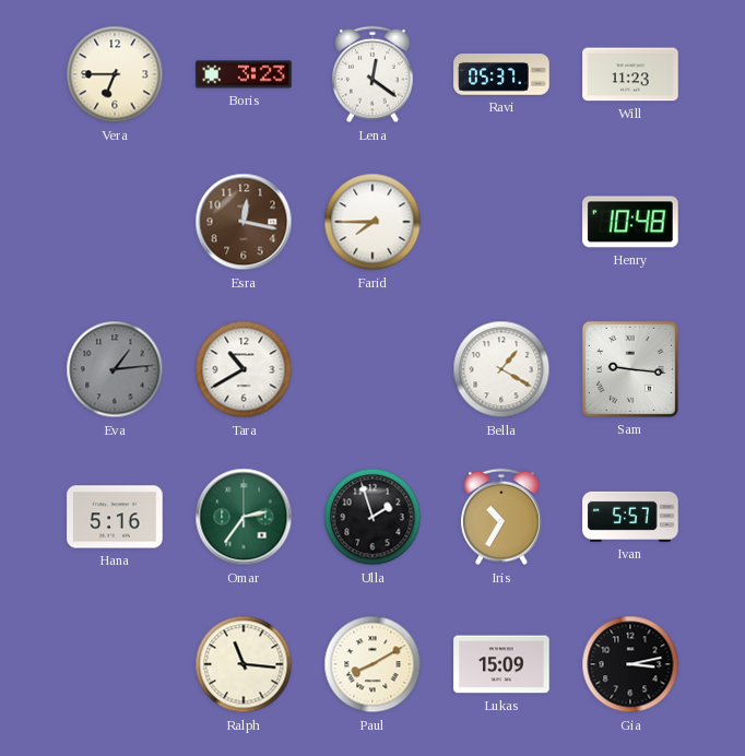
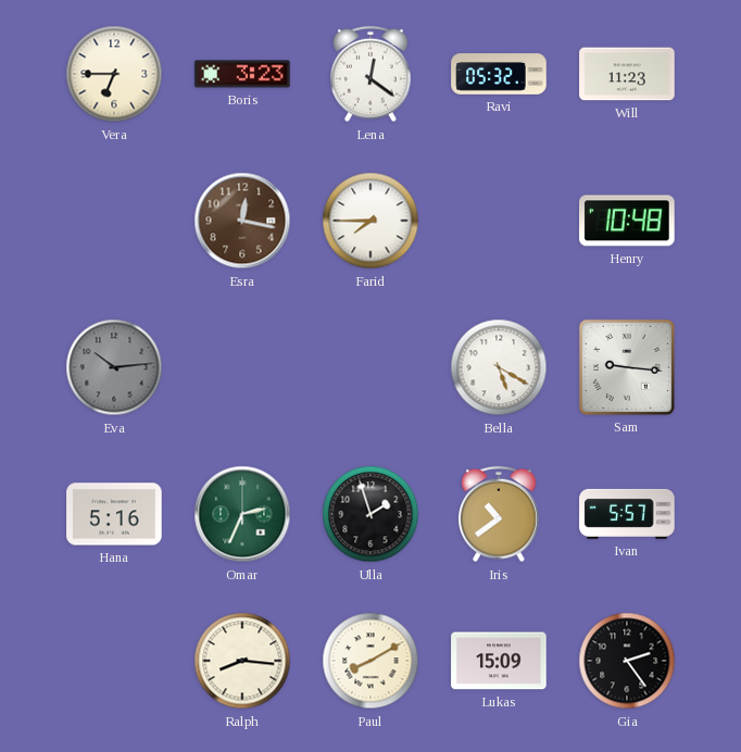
Ravi: 05:37 -> 05:32 (499, 74)
Eva: 1:14 -> 10:14 (114, 367)
Tara: 10:40 -> none (244, 369)
Bella: 1:20 -> 5:20 (499, 367)
Omar: 2:36 -> 2:34 (242, 514)
Iris: 10:35 -> 10:39 (500, 514)
Ralph: 11:16 -> 8:16 (242, 661)
Gia: 3:13 -> 2:24 (627, 661)
